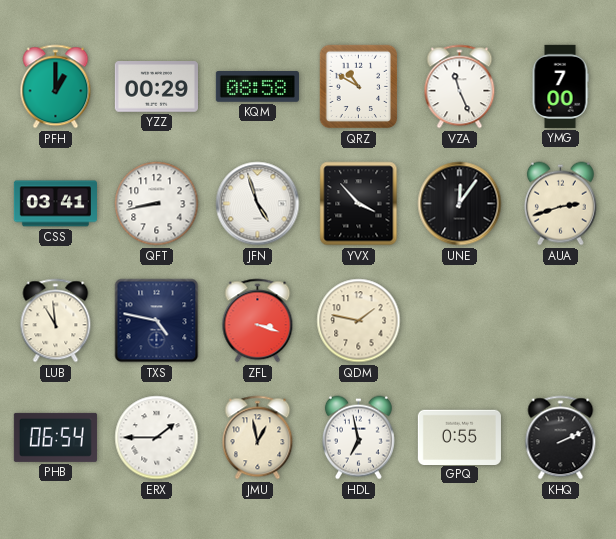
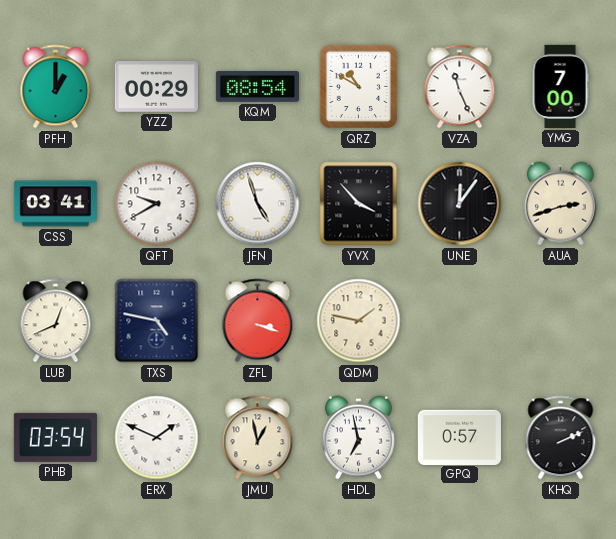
KQM: 08:58 -> 08:54 (257, 87)
QFT: 8:43 -> 9:40 (157, 204)
LUB: 10:59 -> 12:41 (56, 321)
PHB: 06:54 -> 03:54 (55, 437)
ERX: 1:45 -> 1:49 (157, 438)
GPQ: 0:55 -> 0:57 (459, 437)
